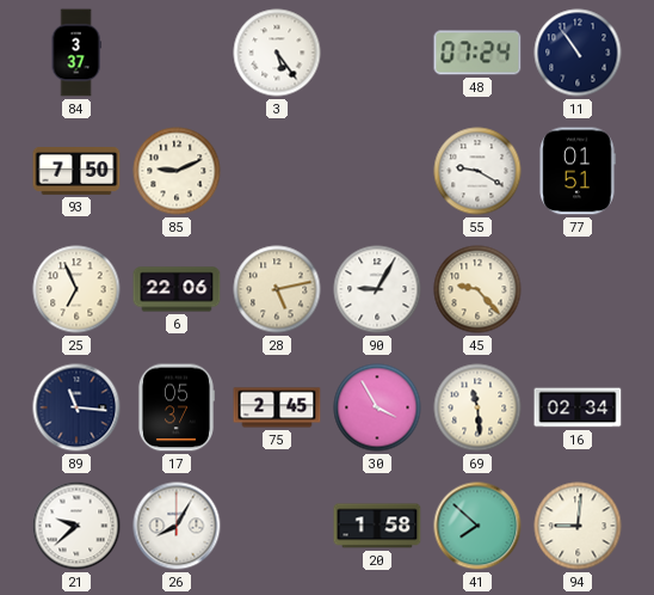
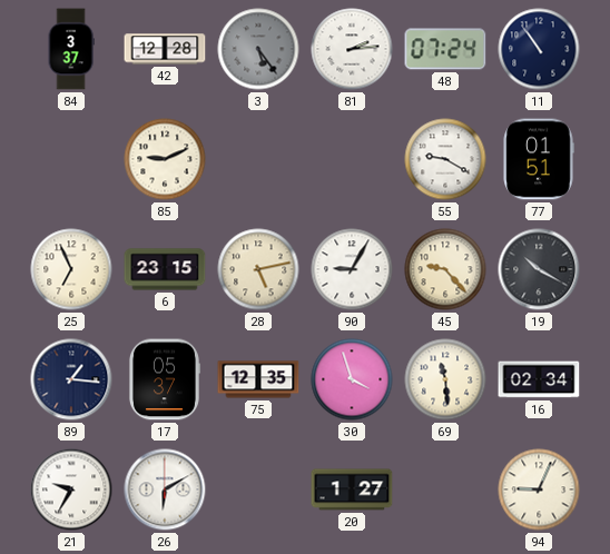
42: none -> 12:28 (165, 49)
3 dial: white -> grey (258, 49)
81: none -> 2:14 (352, 49)
93: 7:50 -> none (76, 172)
6: 22:06 -> 23:15 (165, 269)
19: none -> 10:20 (539, 269)
89: 11:16 -> 1:16 (71, 379)
75: 2:45 -> 12:35 (258, 379)
30: 3:55 -> 3:57 (352, 379)
21: 9:38 -> 9:35 (71, 489)
26: 8:05 -> 6:10 (165, 489)
20: 1:58 -> 1:27 (352, 489)
41: 7:52 -> none (477, 526)
94: 9:01 -> 9:04 (539, 489)
